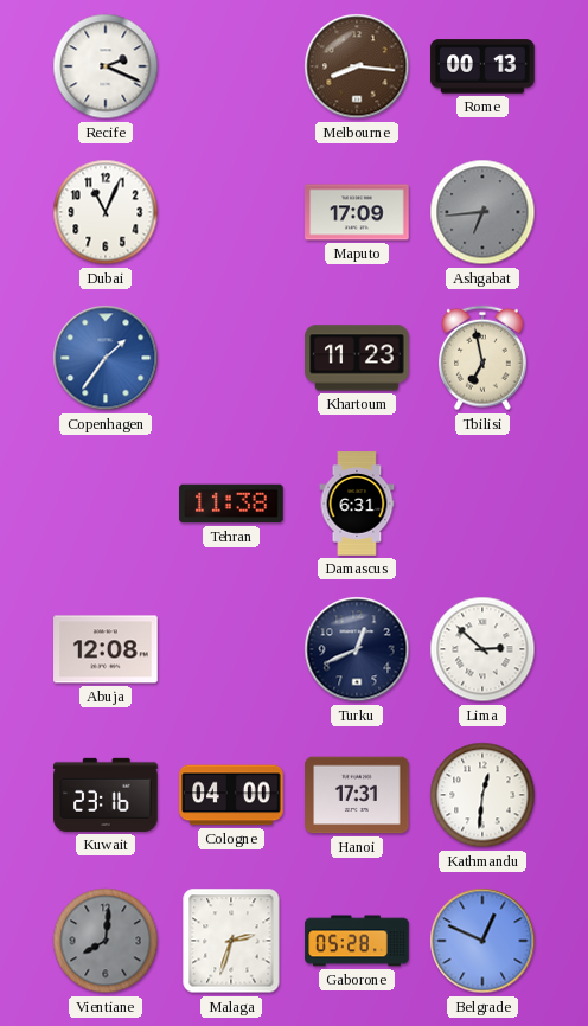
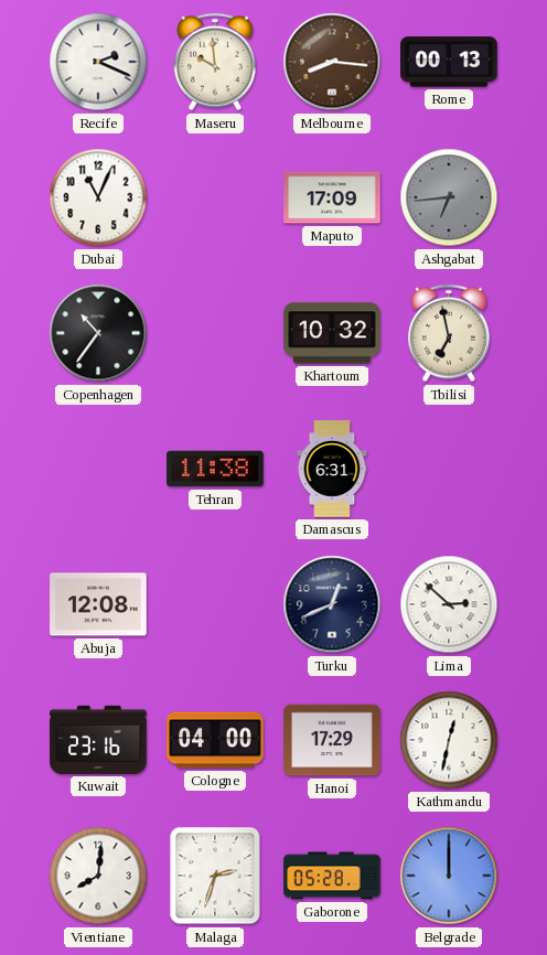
Maseru: none -> 9:59 (216, 62)
Copenhagen: 1:36 -> 10:36 (98, 333)
Copenhagen dial: blue -> black (98, 333)
Khartoum: 11:23 -> 10:32 (332, 333)
Hanoi: 17:31 -> 17:29 (332, 740)
Kathmandu: 12:31 -> 12:32 (449, 740)
Vientiane dial: grey -> white (98, 876)
Belgrade: 12:49 -> 12:00 (449, 876)
